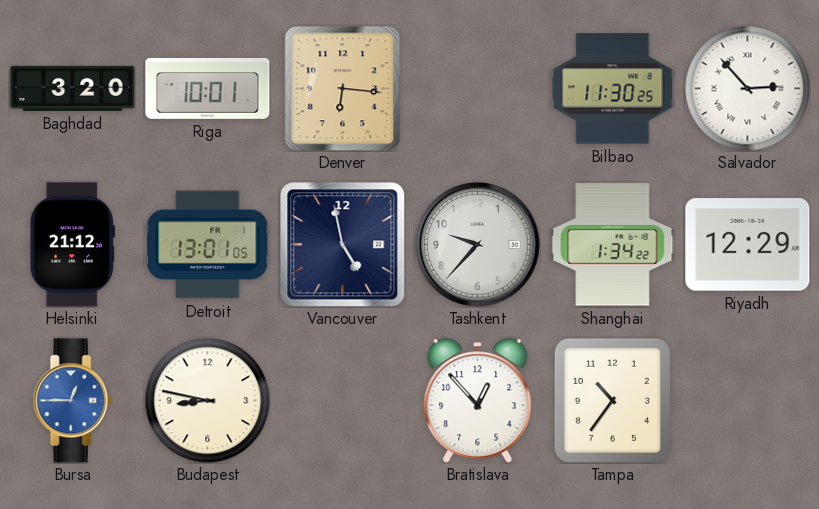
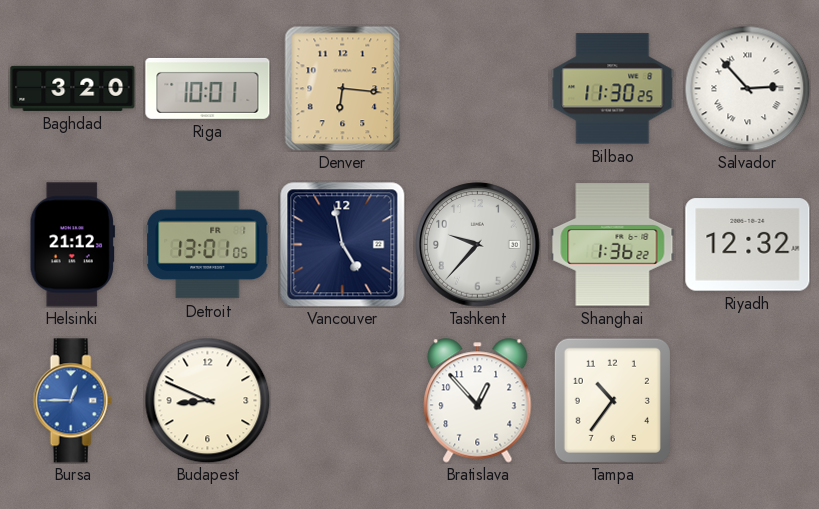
Shanghai: 1:34 -> 1:36 (613, 245)
Riyadh: 12:29 -> 12:32 (748, 245)
Budapest: 8:47 -> 8:49 (207, 400)
